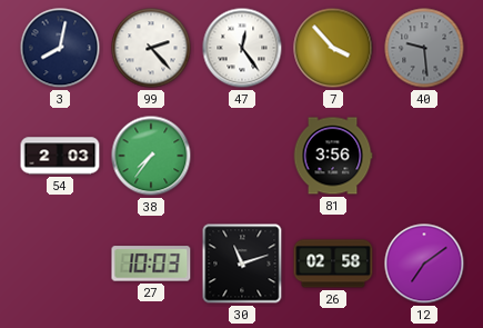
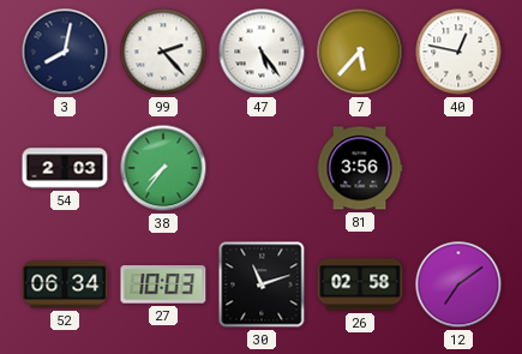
47: 12:24 -> 5:24 (262, 52)
7: 3:53 -> 5:37 (360, 52)
40: 9:29 -> 12:47 (458, 52)
40 dial: grey -> white (458, 52)
52: none -> 06:34 (65, 284)
